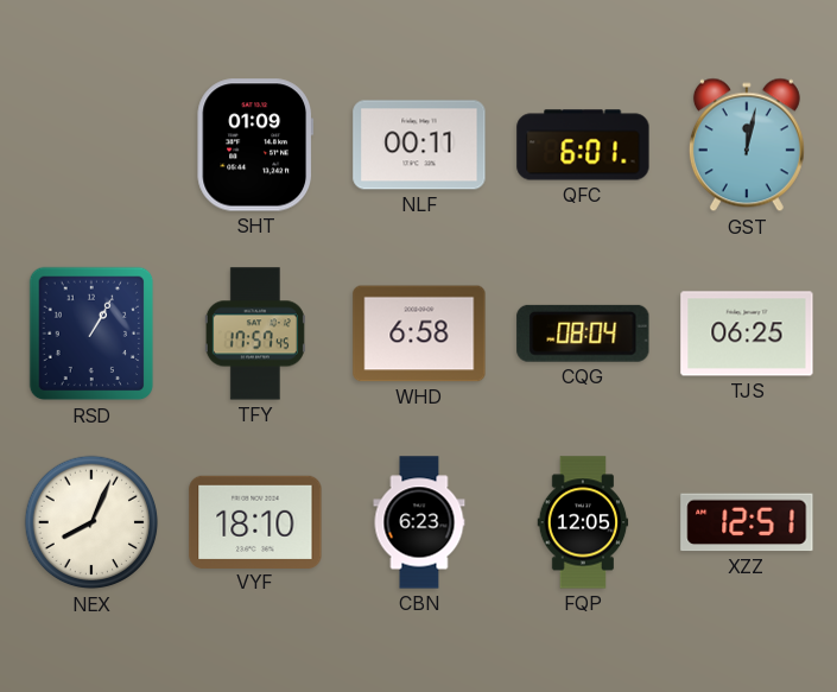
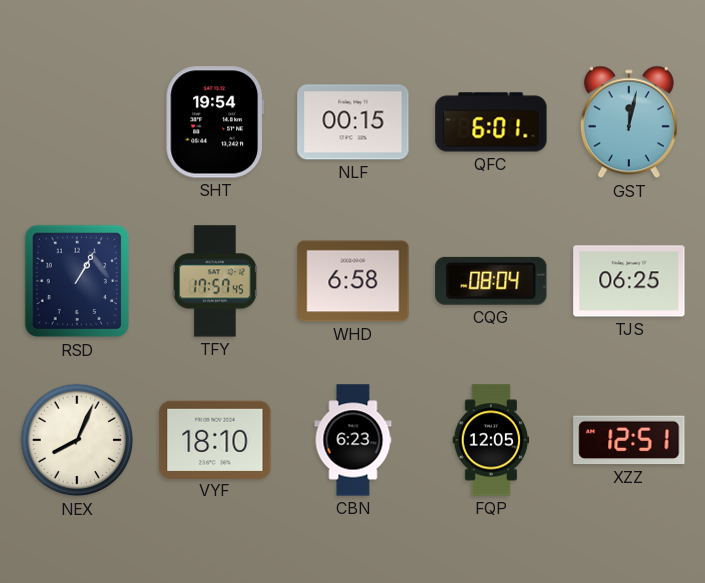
SHT: 01:09 -> 19:54 (215, 122)
NLF: 00:11 -> 00:15 (353, 122)
